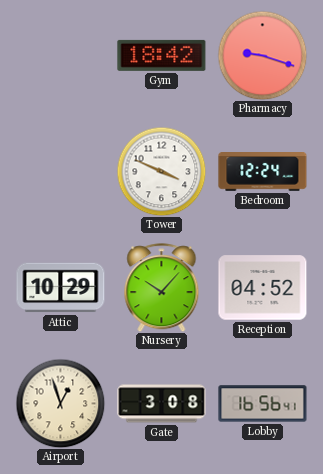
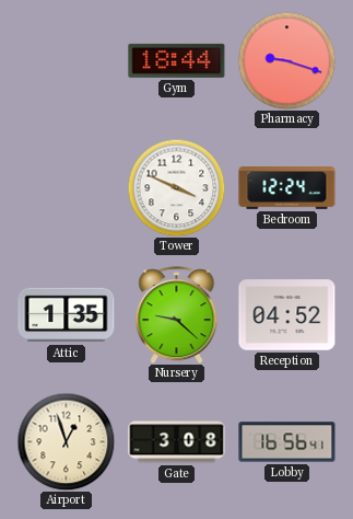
Gym: 18:42 -> 18:44 (177, 60)
Attic: 10:29 -> 1:35 (67, 315)
Nursery: 10:07 -> 9:22 (177, 315)
